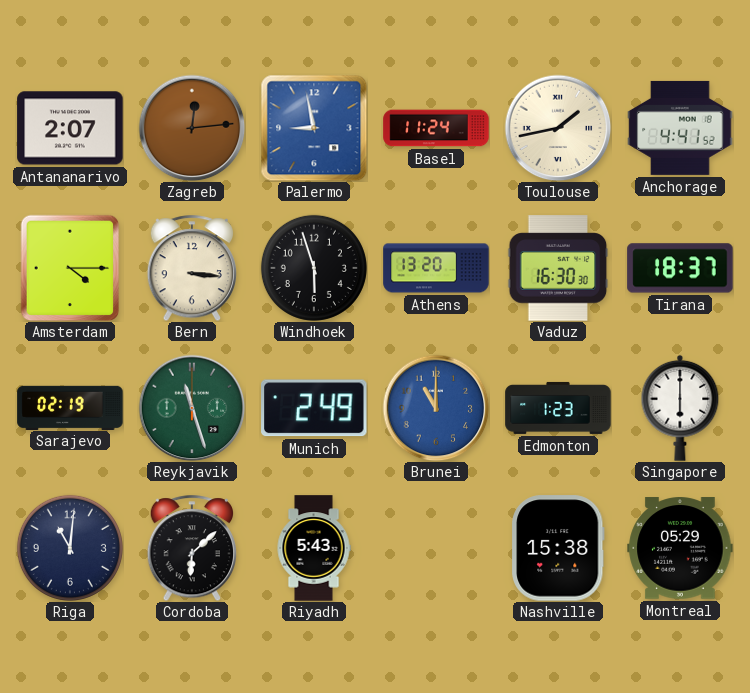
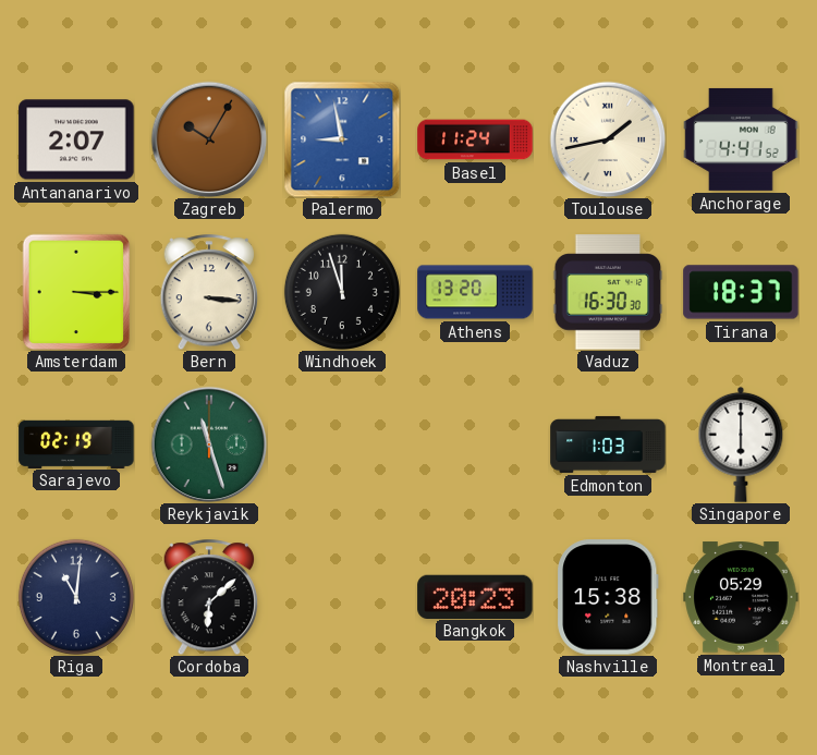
Zagreb: 12:14 -> 10:05 (209, 139)
Amsterdam: 4:15 -> 3:15 (76, 292)
Windhoek: 5:57 -> 11:57 (342, 292)
Munich: 2:49 -> none (314, 408)
Brunei: 11:00 -> none (436, 408)
Edmonton: 1:23 -> 1:03 (608, 445)
Riyadh: 5:43 -> none (314, 548)
Bangkok: none -> 20:23 (475, 596)
